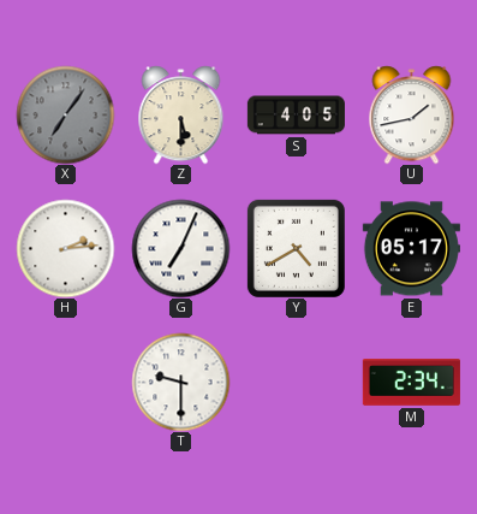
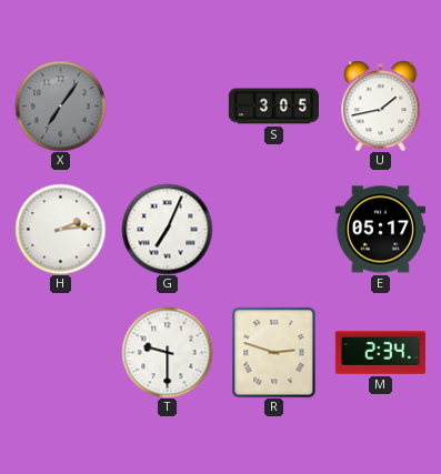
Z: 5:30 -> none (181, 114)
S: 4:05 -> 3:05 (273, 107)
Y: 4:40 -> none (296, 248)
R: none -> 2:48 (274, 352)
